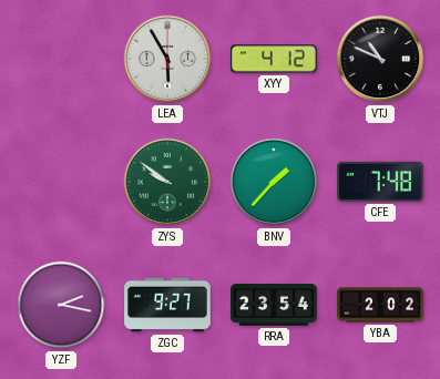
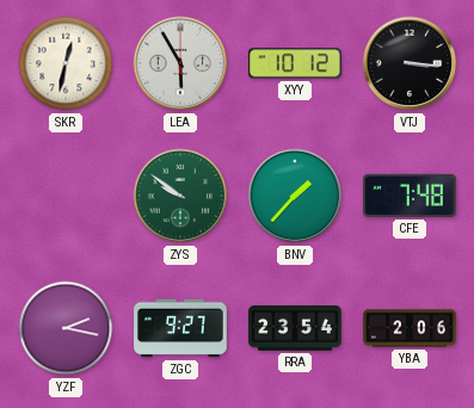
SKR: none -> 12:32 (66, 63)
XYY: 4:12 -> 10:12 (296, 63)
VTJ: 10:49 -> 3:16 (410, 63)
YBA: 2:02 -> 2:06 (410, 328)
